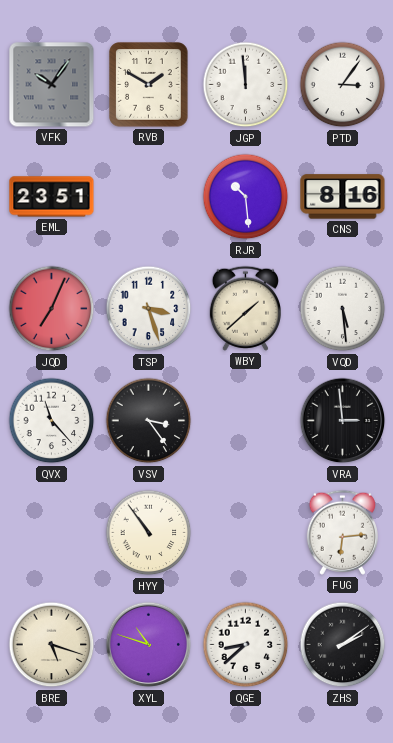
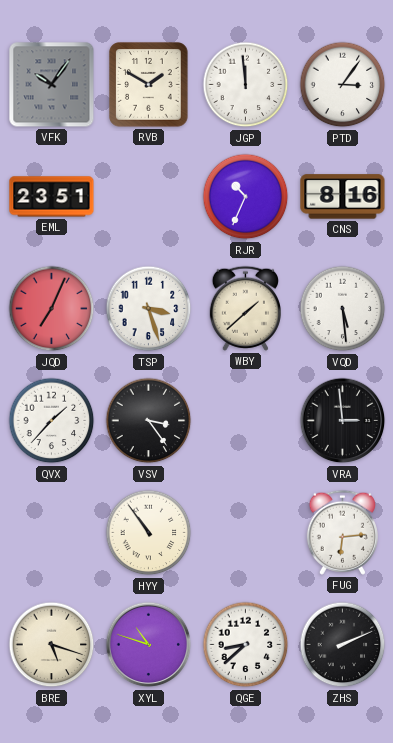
RJR: 10:29 -> 10:34 (246, 197)
QVX: 11:23 -> 1:37 (52, 421)
ZHS: 2:09 -> 2:11 (343, 645)
